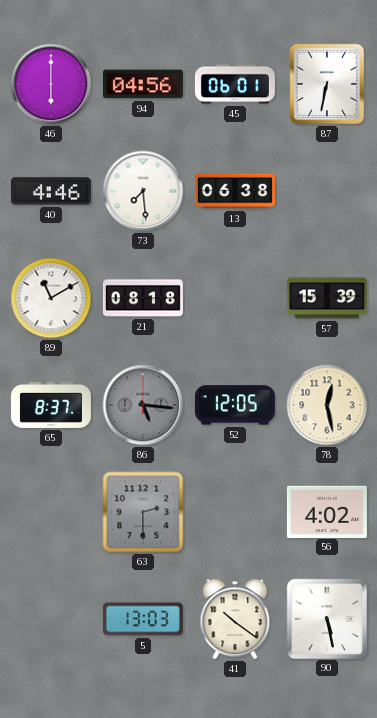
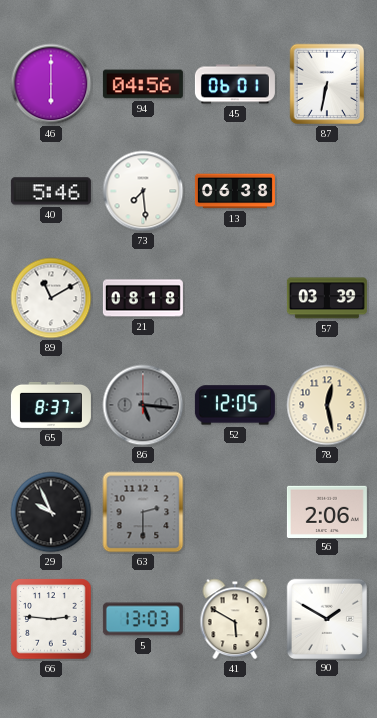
40: 4:46 -> 5:46 (51, 191)
57: 15:39 -> 03:39 (327, 298)
29: none -> 9:56 (51, 512)
56: 4:02 -> 2:06 (327, 511)
66: none -> 2:46 (51, 619)
41: 10:21 -> 5:50 (235, 619)
90: 5:28 -> 1:50 (326, 618)
